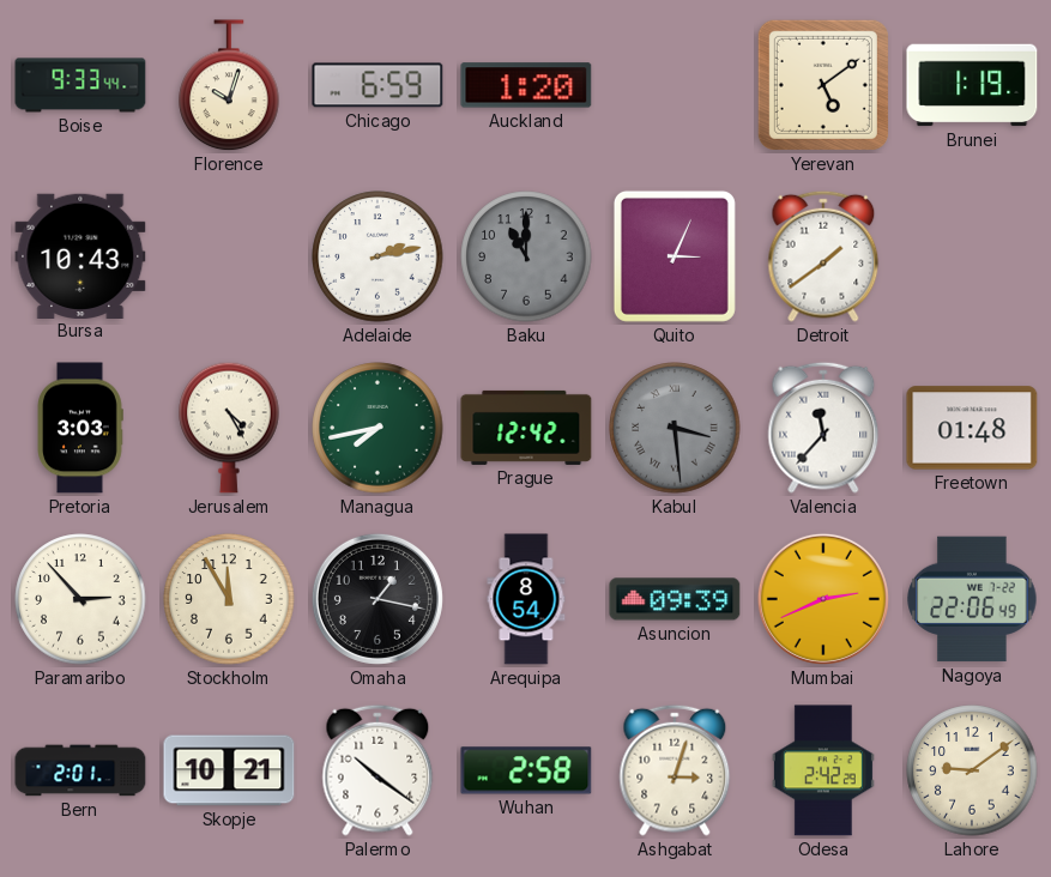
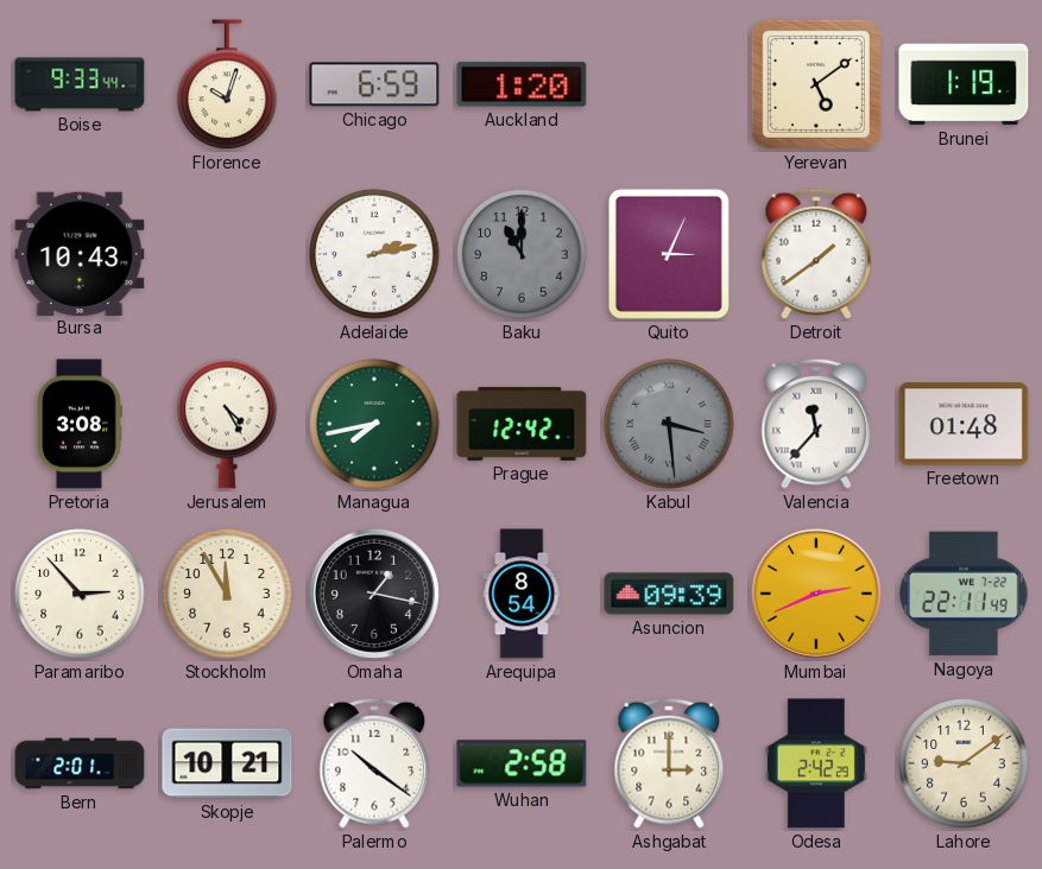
Pretoria: 3:03 -> 3:08 (80, 424)
Nagoya: 22:06 -> 22:11 (964, 594)
Ashgabat: 3:03 -> 3:00 (669, 763)
